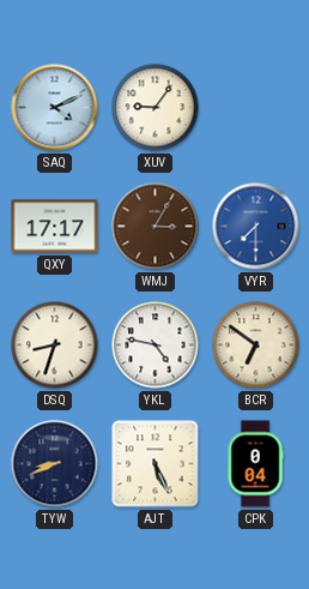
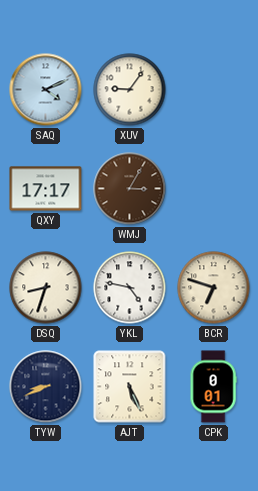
VYR: 7:30 -> none (256, 227)
BCR: 6:51 -> 6:48 (214, 288)
CPK: 0:04 -> 0:01 (213, 387)
